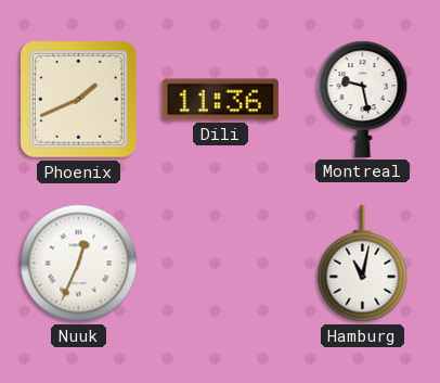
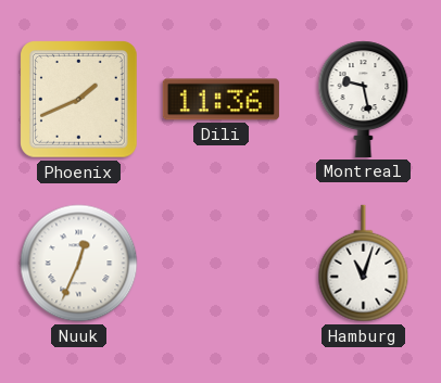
Hamburg: 11:02 -> 11:03 (364, 264)
